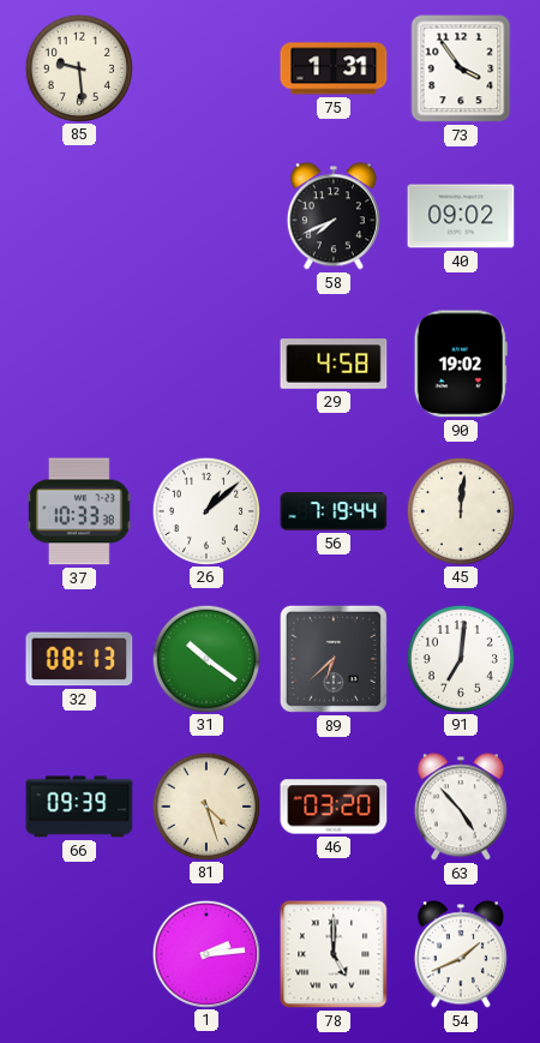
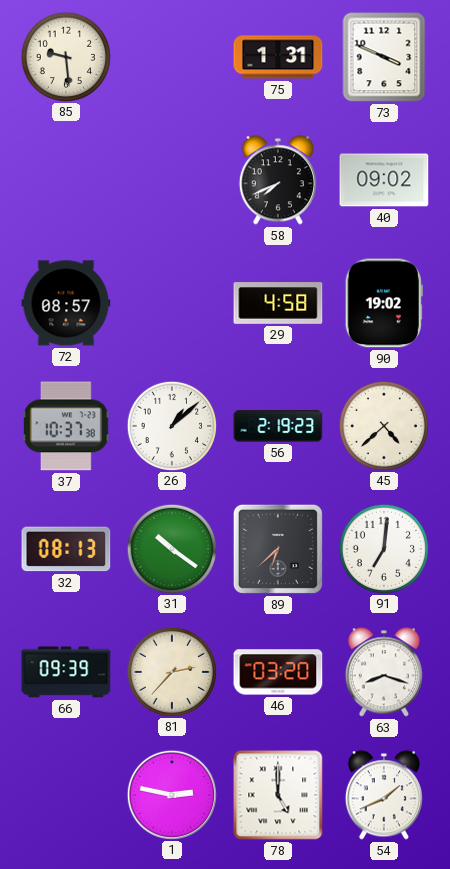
73: 3:54 -> 3:49 (384, 57)
72: none -> 08:57 (66, 303)
37: 10:33 -> 10:37 (67, 426)
56: 7:19 -> 2:19 (278, 426)
45: 12:01 -> 4:38 (383, 425)
81: 4:27 -> 2:37 (171, 671)
63: 4:53 -> 8:18 (384, 672)
1: 2:14 -> 2:47 (171, 794)
